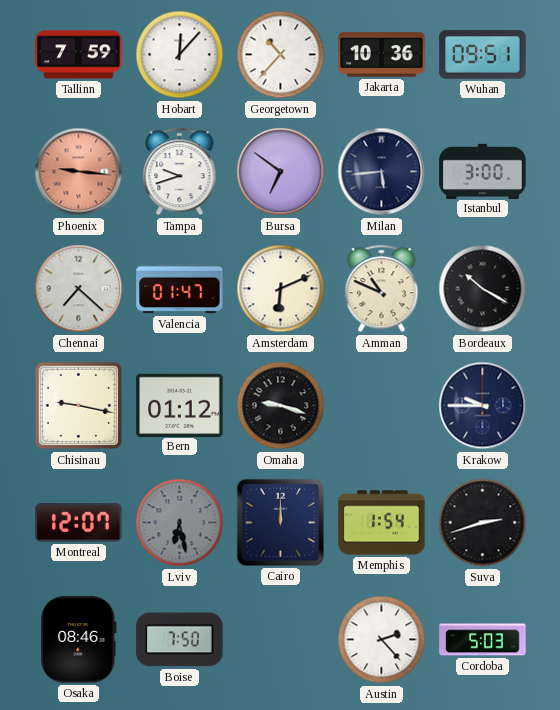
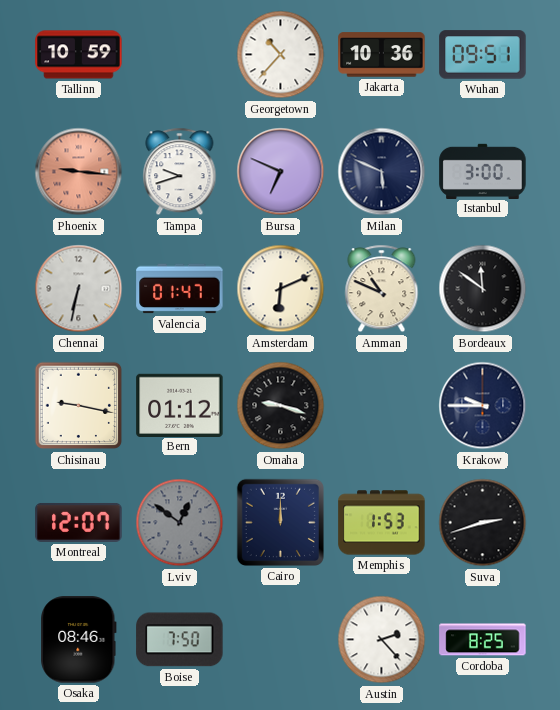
Tallinn: 7:59 -> 10:59 (79, 55)
Hobart: 12:07 -> none (180, 55)
Bursa: 6:51 -> 6:49 (281, 172)
Milan: 5:44 -> 5:49 (382, 172)
Chennai: 7:22 -> 6:32 (79, 289)
Bordeaux: 10:20 -> 11:51 (483, 289)
Lviv: 6:28 -> 12:51 (180, 523)
Memphis: 1:54 -> 1:53 (382, 523)
Cordoba: 5:03 -> 8:25 (483, 640)
